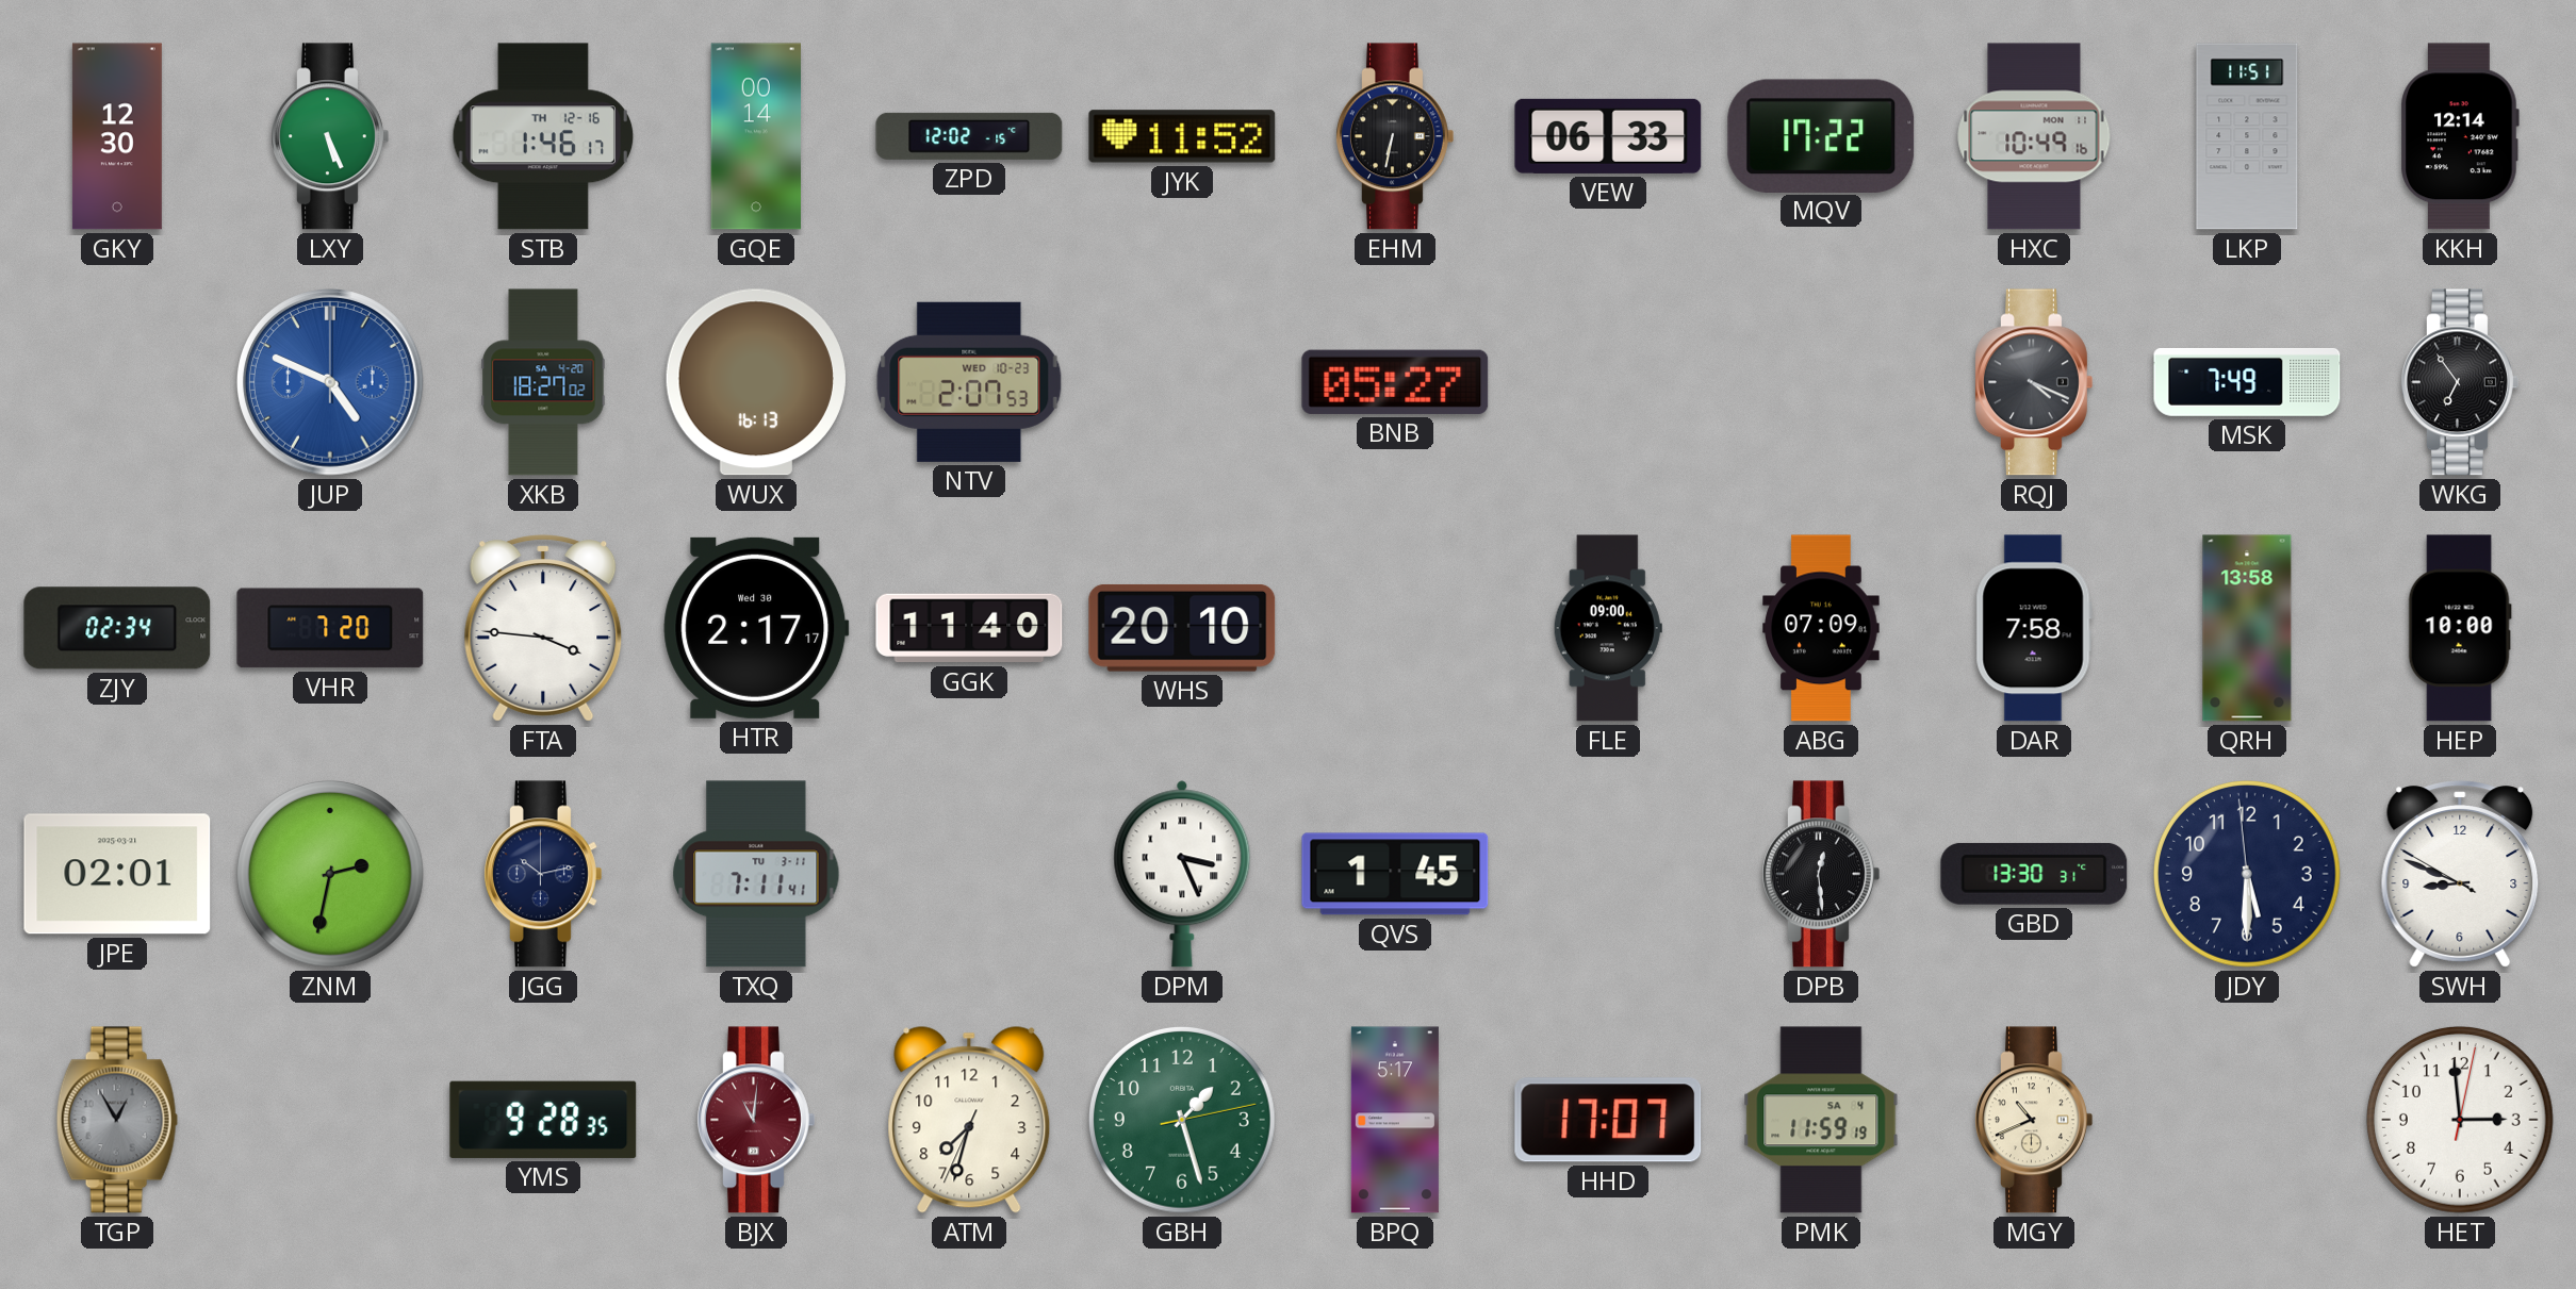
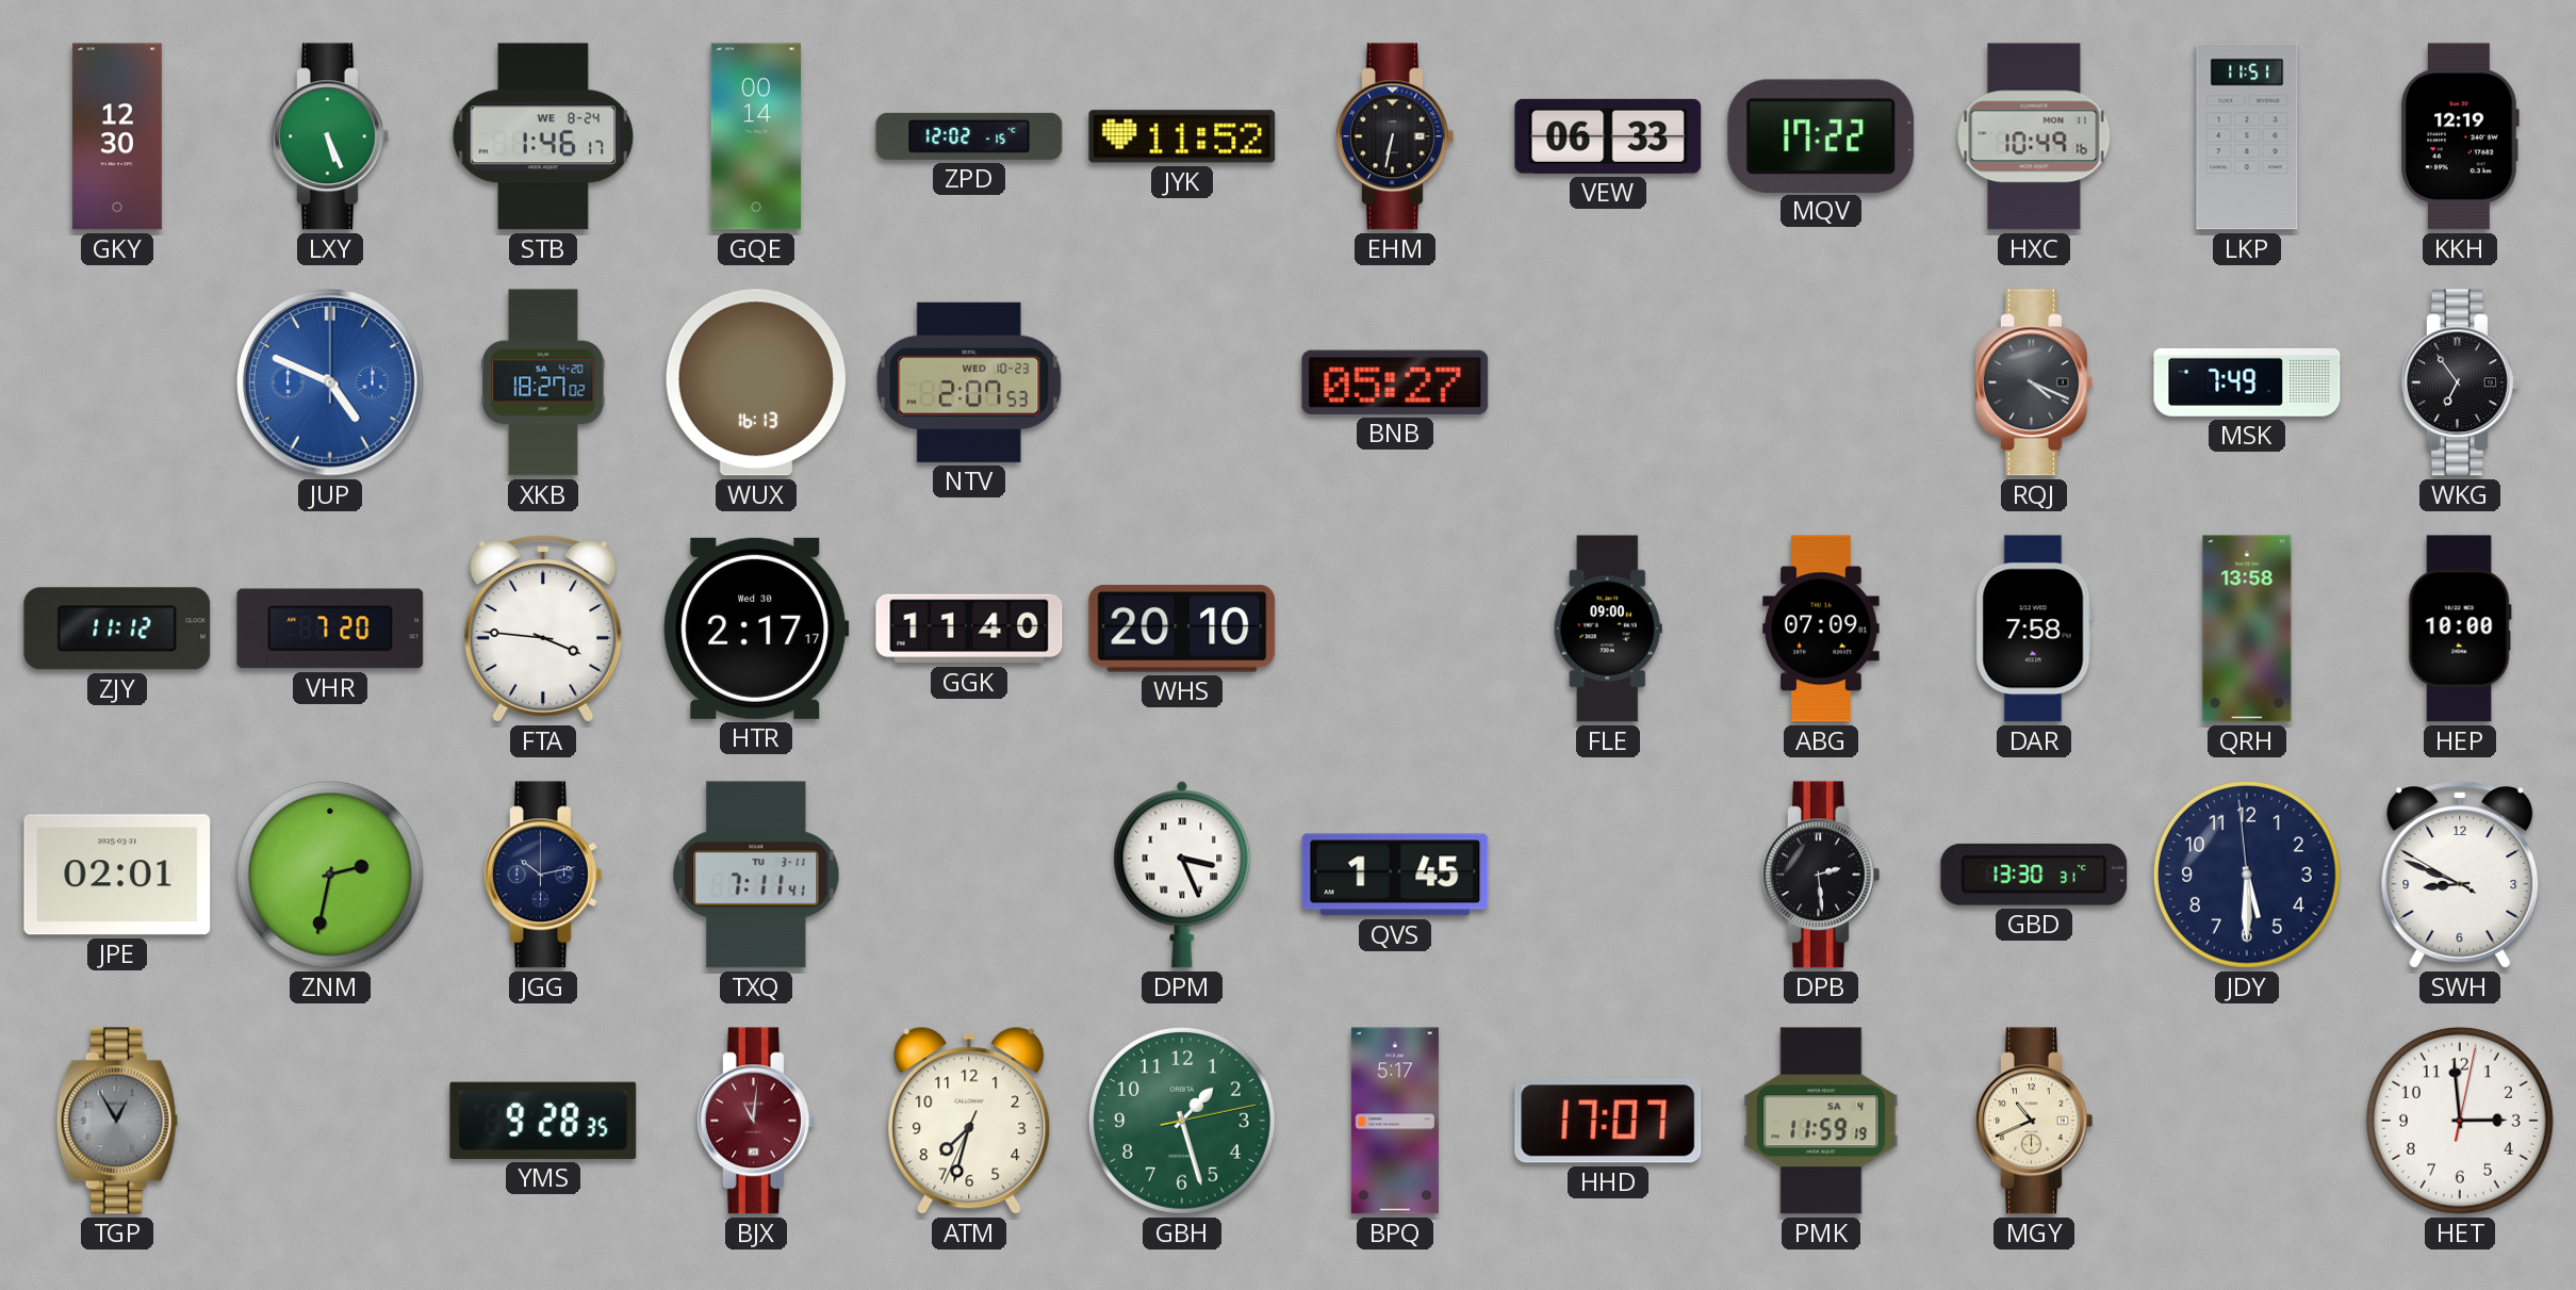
STB date: TH 12-16 -> WE 8-24 (543, 136)
KKH: 12:14 -> 12:19 (2460, 136)
ZJY: 02:34 -> 11:12 (117, 628)
DPB: 12:29 -> 2:29 (1821, 875)
